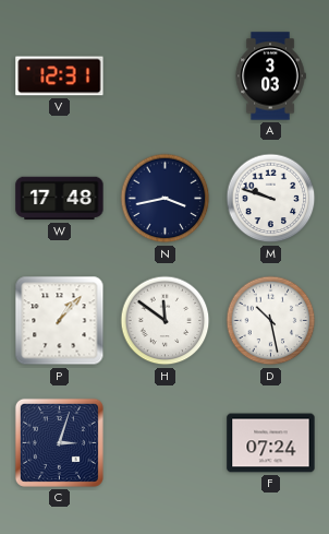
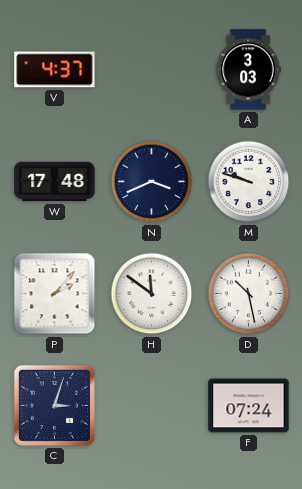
V: 12:31 -> 4:37 (55, 70)
N: 3:43 -> 3:41 (152, 182)
P: 1:07 -> 2:07 (55, 294)
